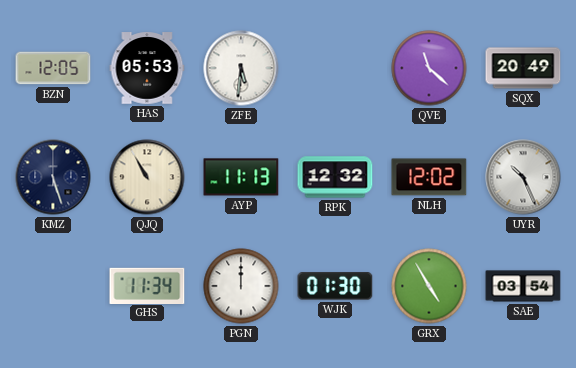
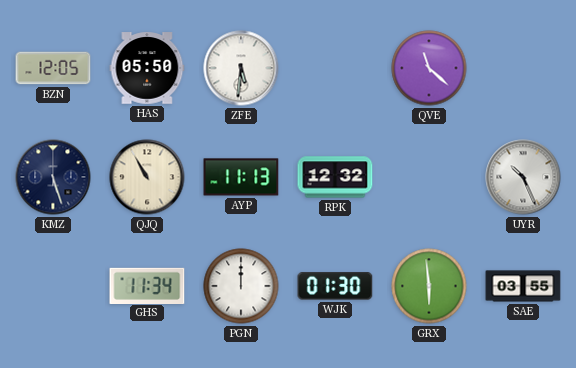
HAS: 05:53 -> 05:50 (147, 68)
SQX: 20:49 -> none (523, 68)
NLH: 12:02 -> none (429, 177)
GRX: 4:55 -> 5:59 (429, 286)
SAE: 03:54 -> 03:55 (523, 286)
